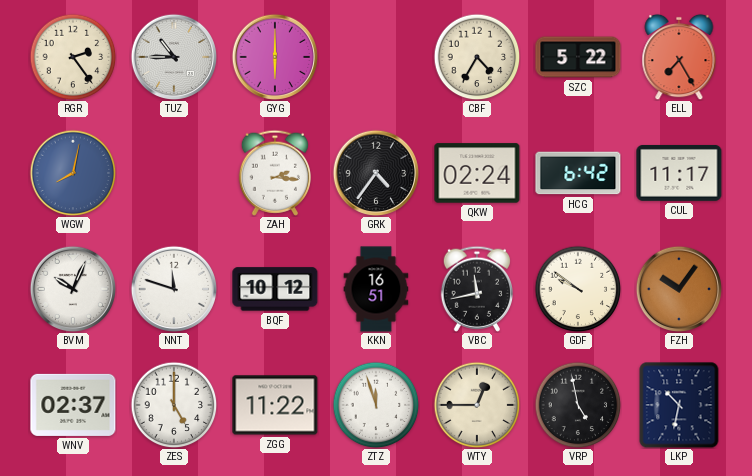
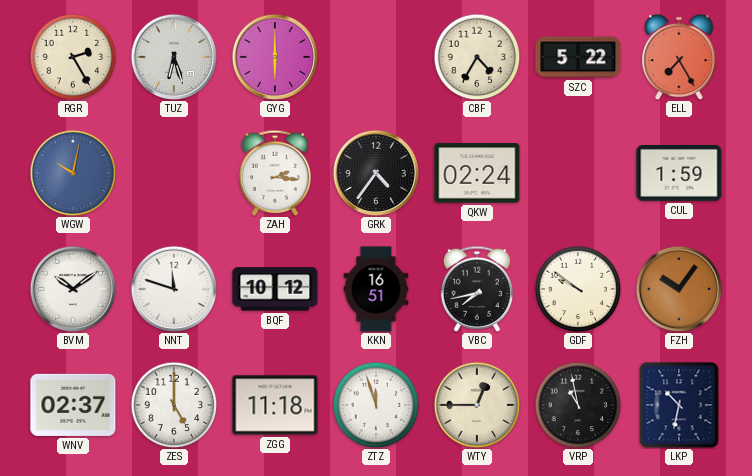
RGR: 2:24 -> 2:25 (73, 57)
TUZ: 10:45 -> 6:27 (174, 57)
WGW: 8:02 -> 10:02 (73, 173)
HCG: 6:42 -> none (578, 173)
CUL: 11:17 -> 1:59 (679, 173)
BVM: 10:04 -> 10:09 (73, 289)
VBC: 11:43 -> 7:43 (476, 289)
ZGG: 11:22 -> 11:18 (275, 405)
VRP: 4:58 -> 10:58 (578, 405)
